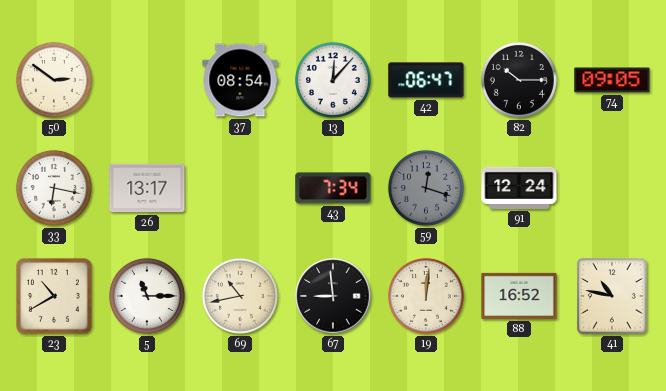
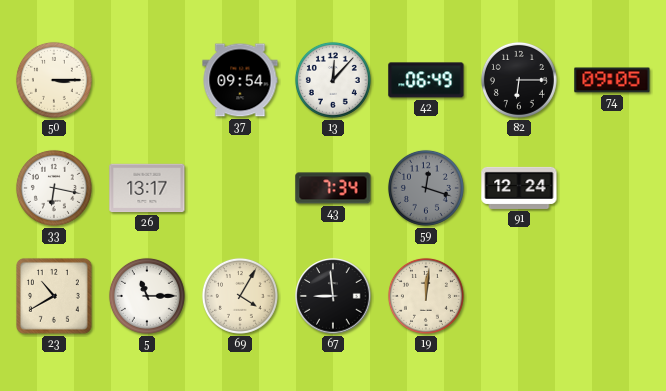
50: 2:51 -> 3:15 (54, 80)
37: 08:54 -> 09:54 (240, 80)
42: 06:47 -> 06:49 (426, 80)
82: 10:15 -> 6:15 (519, 80)
69: 10:43 -> 4:05 (240, 296)
88: 16:52 -> none (519, 296)
41: 10:47 -> none (612, 296)
